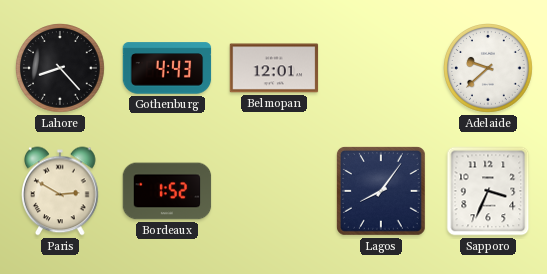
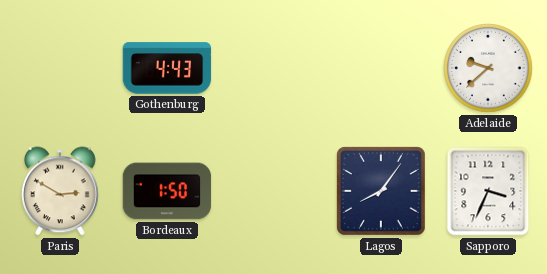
Lahore: 8:23 -> none (61, 69)
Belmopan: 12:01 -> none (274, 68)
Bordeaux: 1:52 -> 1:50 (167, 191)
